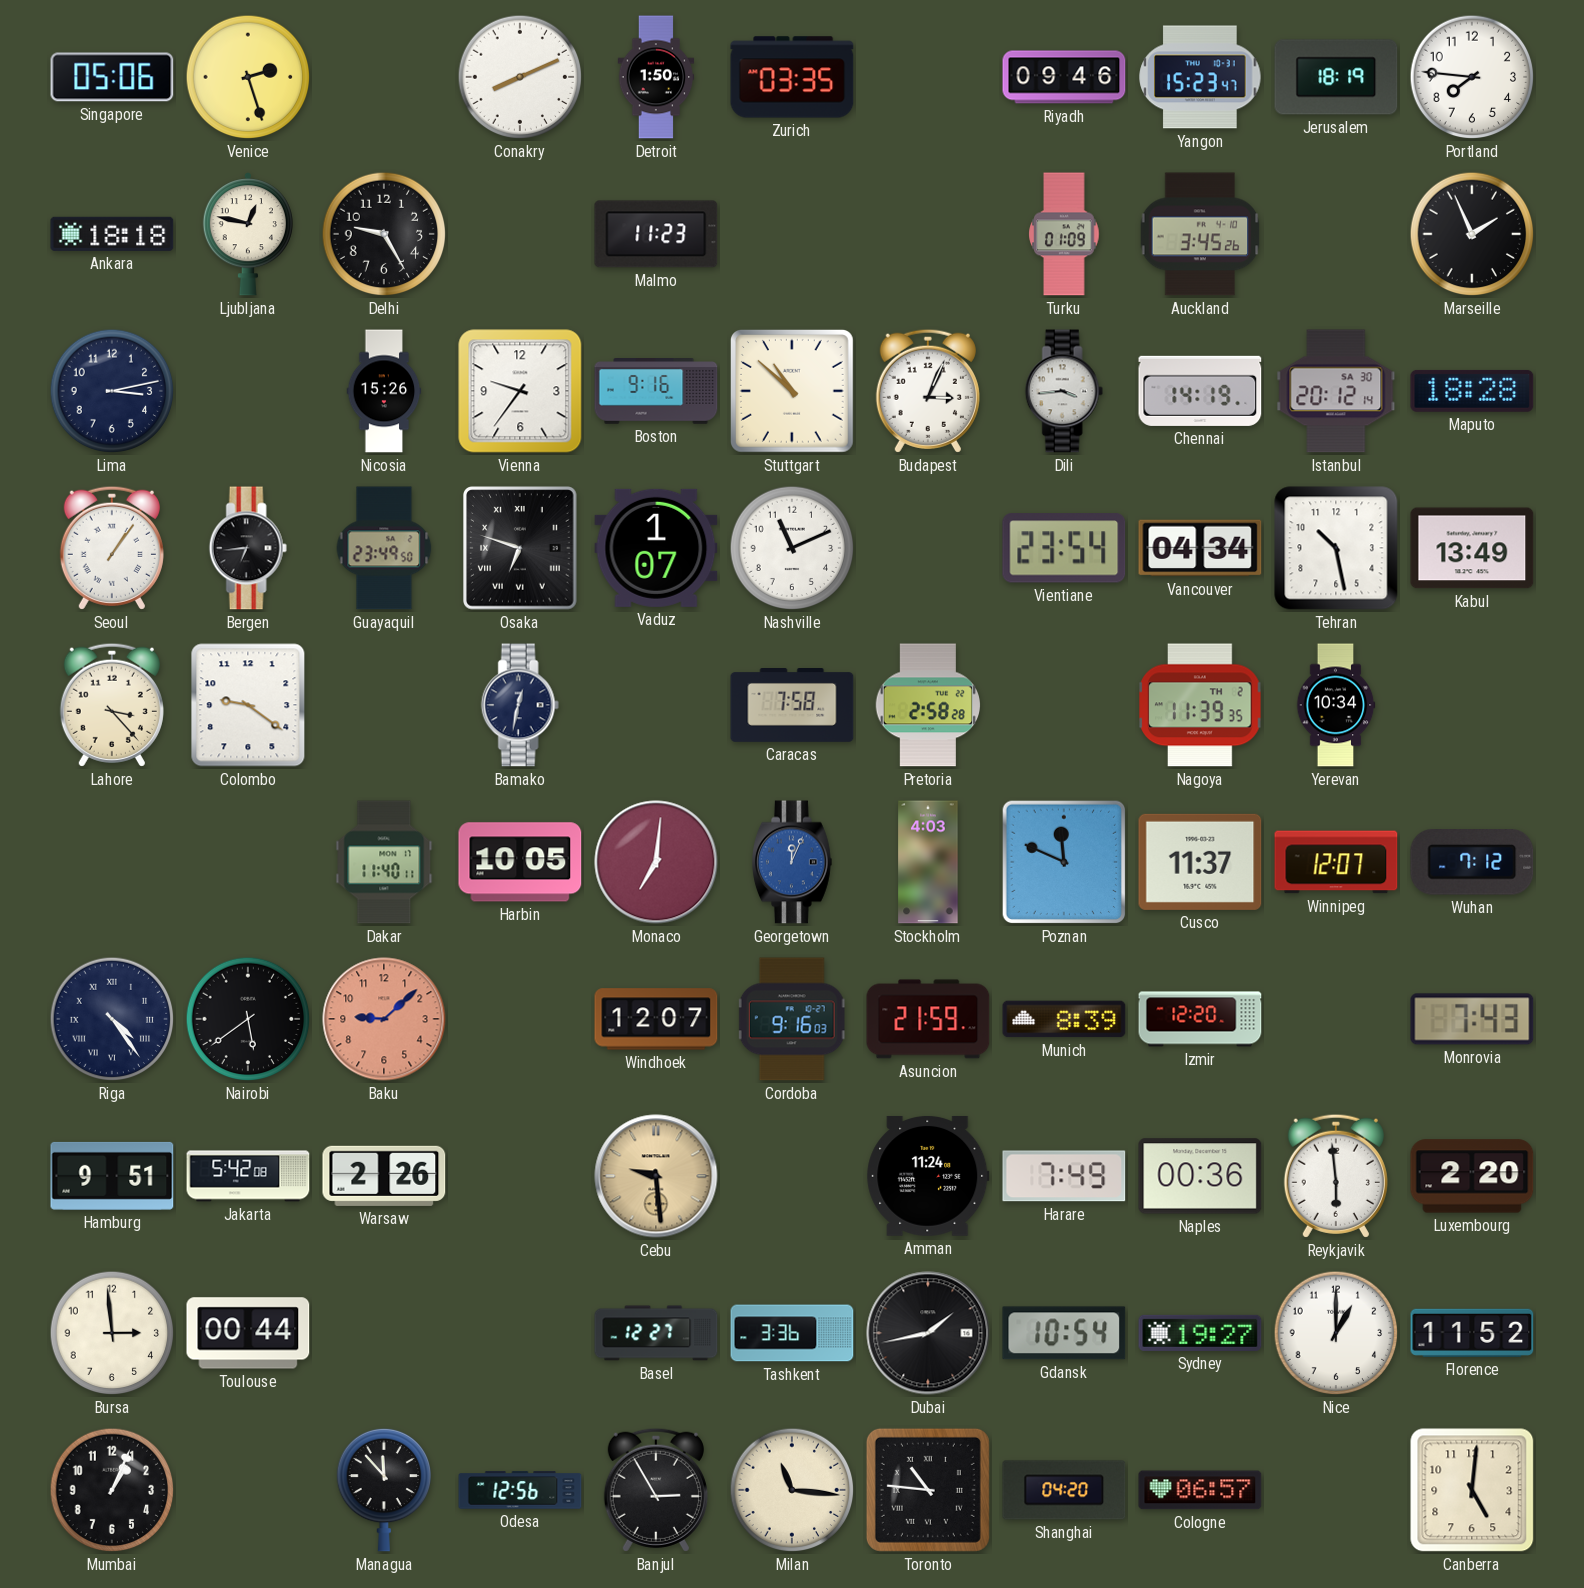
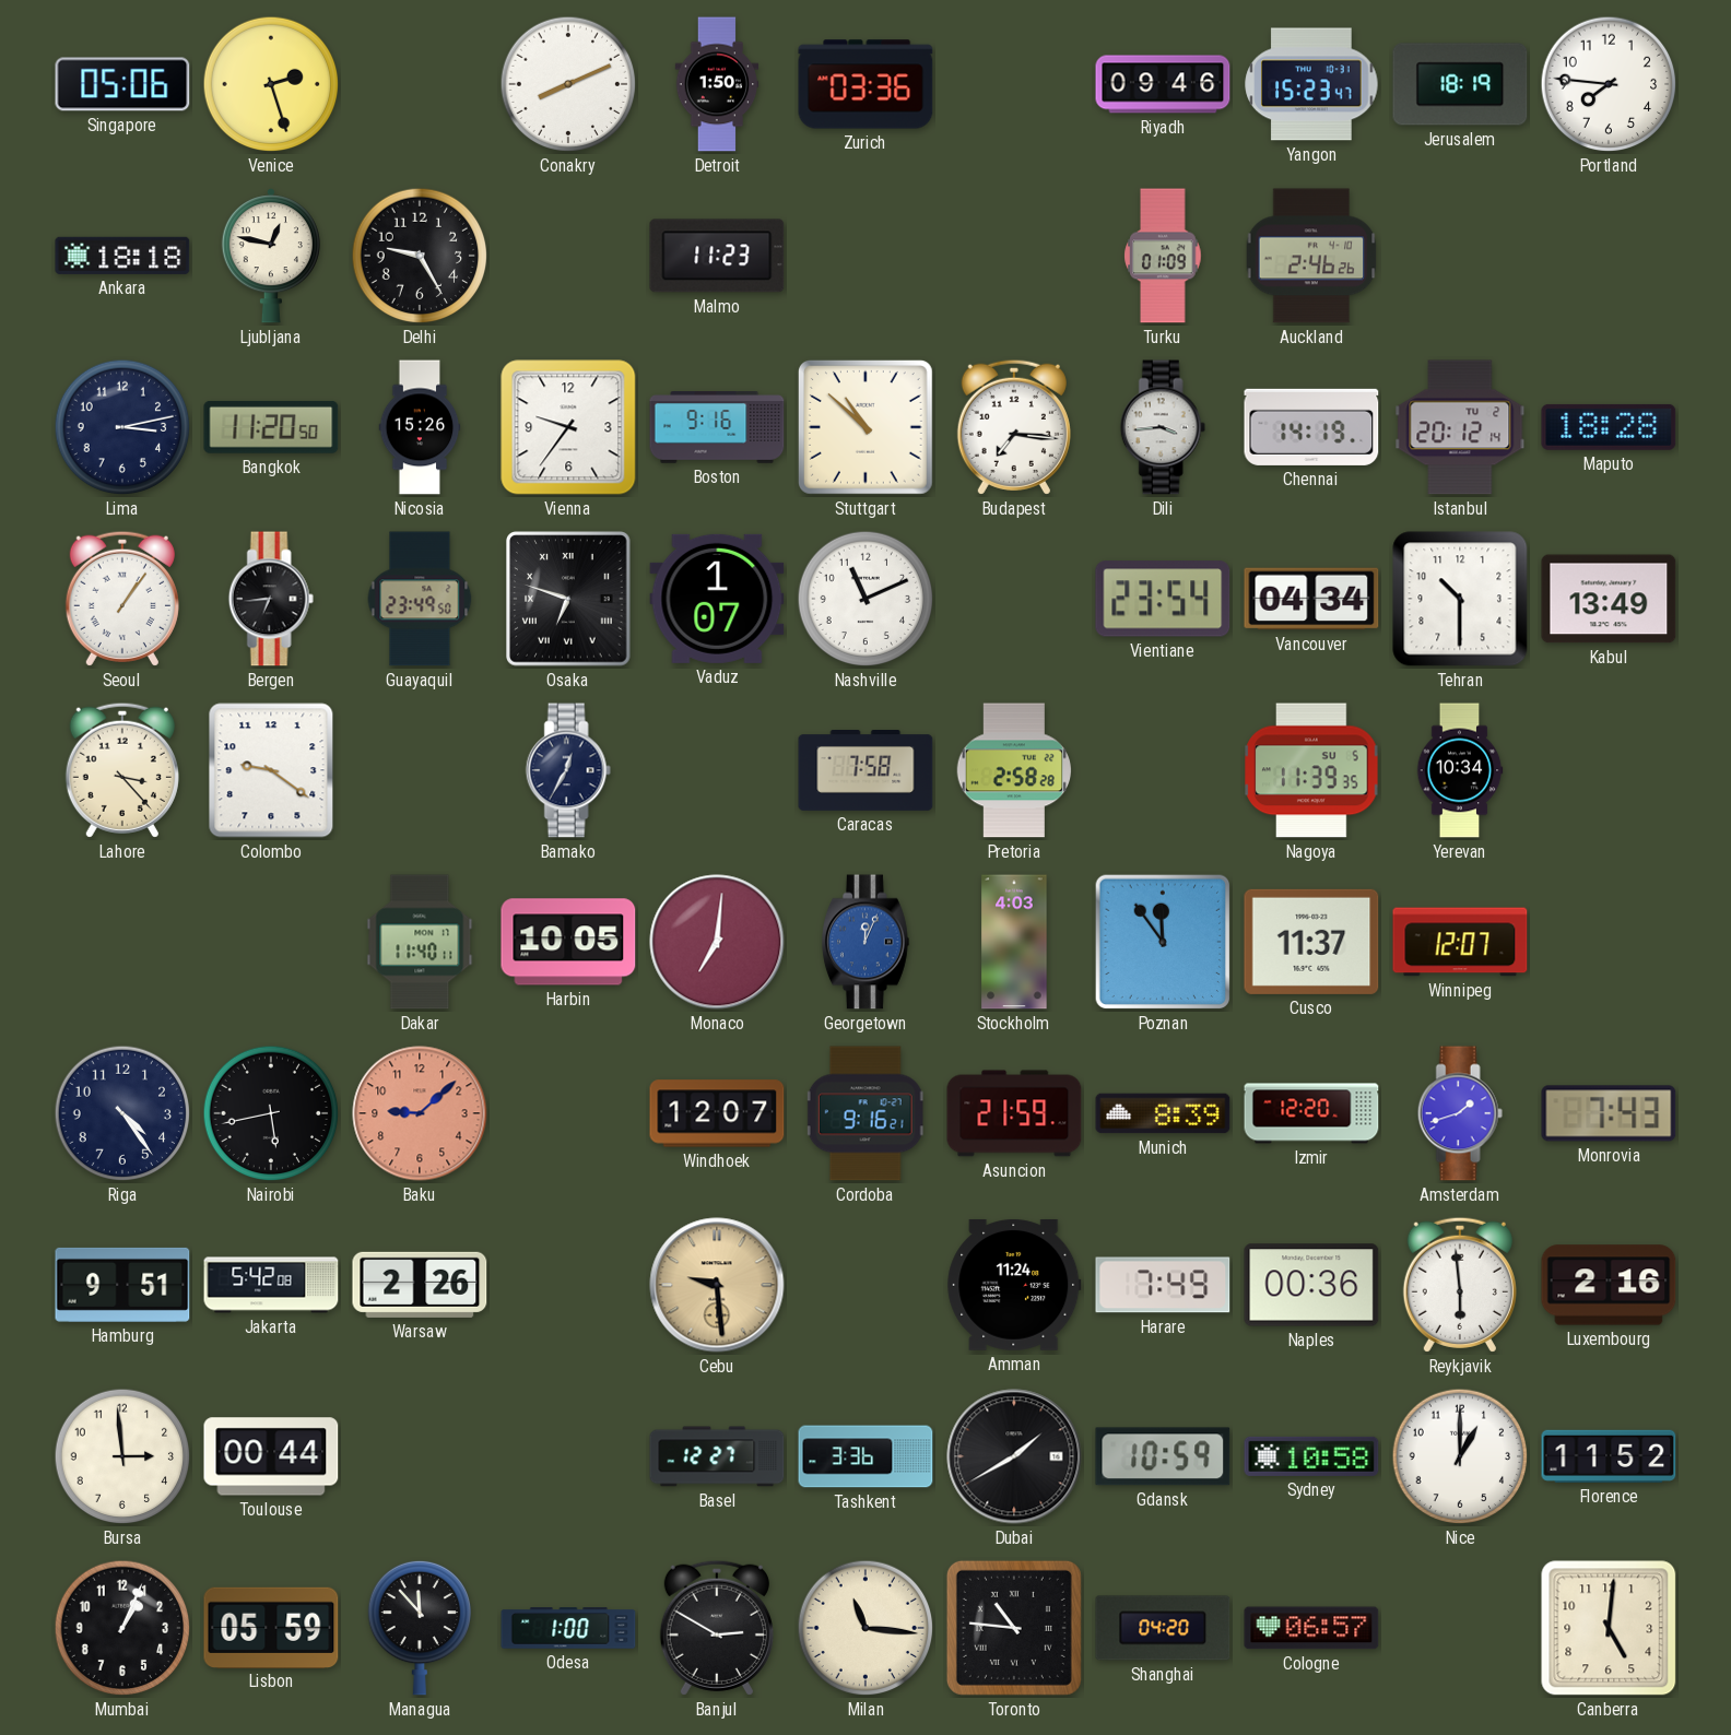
Zurich: 03:35 -> 03:36 (865, 84)
Auckland: 3:45 -> 2:46 (1311, 256)
Marseille: 1:56 -> none (1472, 234)
Bangkok: none -> 11:20 (271, 427)
Budapest: 3:04 -> 7:16 (1014, 427)
Istanbul date: SA 30 -> TU 2 (1460, 427)
Tehran: 10:28 -> 10:30 (1460, 599)
Bamako: 12:32 -> 12:35 (568, 770)
Nagoya date: TH 2 -> SU 5 (1311, 770)
Poznan: 11:49 -> 11:54 (1163, 942)
Wuhan: 7:12 -> none (1472, 863)
Riga numerals: Roman -> Arabic (122, 1113)
Nairobi: 5:39 -> 5:43 (271, 1113)
Cordoba: 9:16:03 -> 9:16:21 (865, 1113)
Amsterdam: none -> 1:42 (1460, 1113)
Luxembourg: 2:20 -> 2:16 (1609, 1285)
Dubai: 1:43 -> 1:40 (1014, 1456)
Gdansk: 10:54 -> 10:59 (1163, 1456)
Sydney: 19:27 -> 10:58 (1311, 1456)
Lisbon: none -> 05:59 (271, 1627)
Odesa: 12:56 -> 1:00 (568, 1628)
Banjul: 2:55 -> 2:50 (717, 1628)
